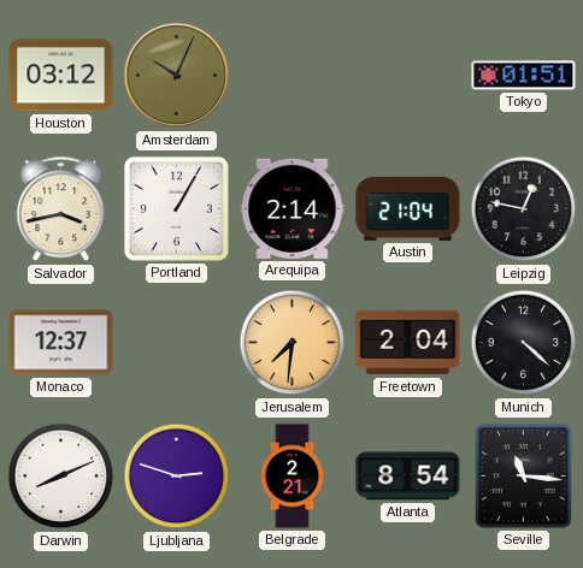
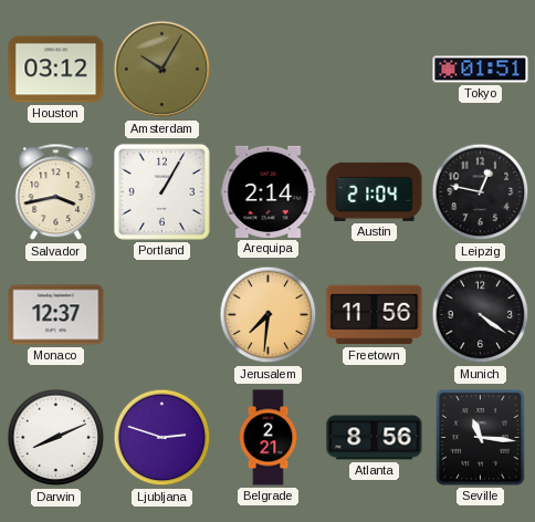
Amsterdam: 10:04 -> 10:05 (162, 70)
Freetown: 2:04 -> 11:56 (375, 315)
Munich: 4:22 -> 4:21 (481, 315)
Atlanta: 8:54 -> 8:56 (375, 438)
